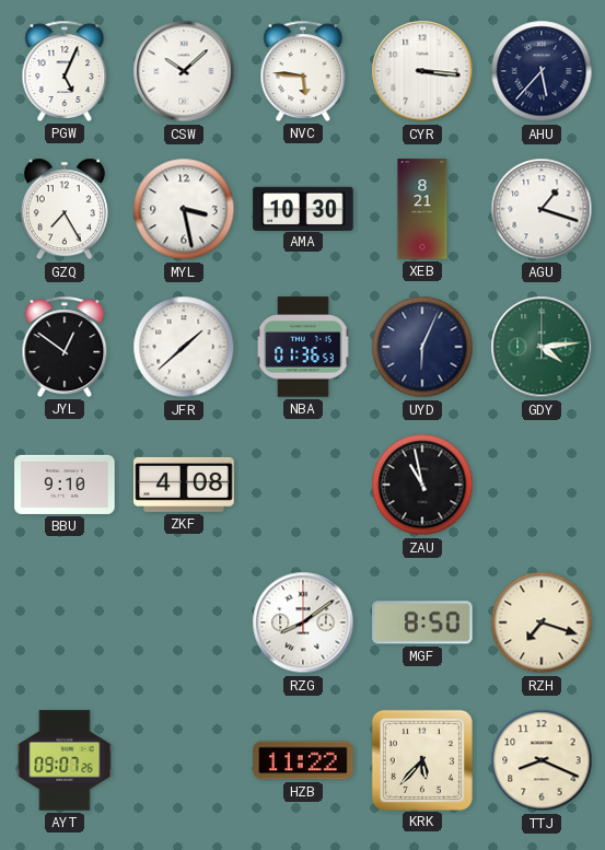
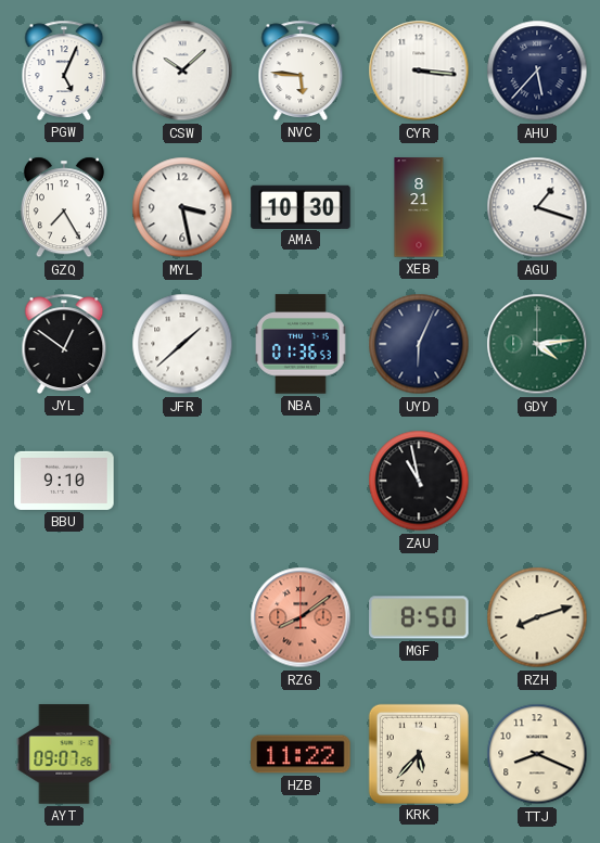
ZKF: 4:08 -> none (184, 485)
RZG dial: white -> salmon (301, 617)
RZH: 7:18 -> 8:12 (537, 617)
